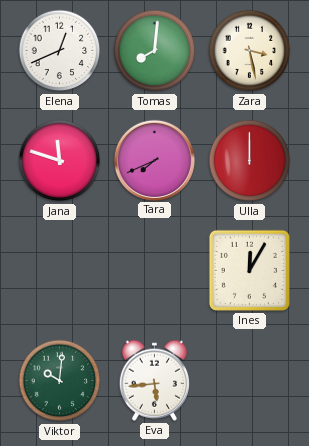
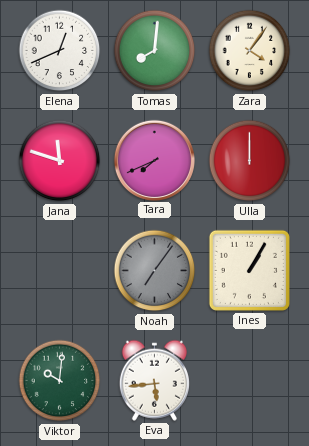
Zara: 3:28 -> 4:06 (250, 51)
Noah: none -> 7:06 (155, 271)
Ines: 12:05 -> 1:05 (249, 270)
